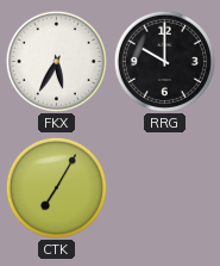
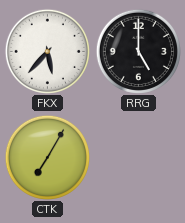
FKX: 5:35 -> 5:37 (47, 51)
RRG: 10:00 -> 5:00 (138, 51)
